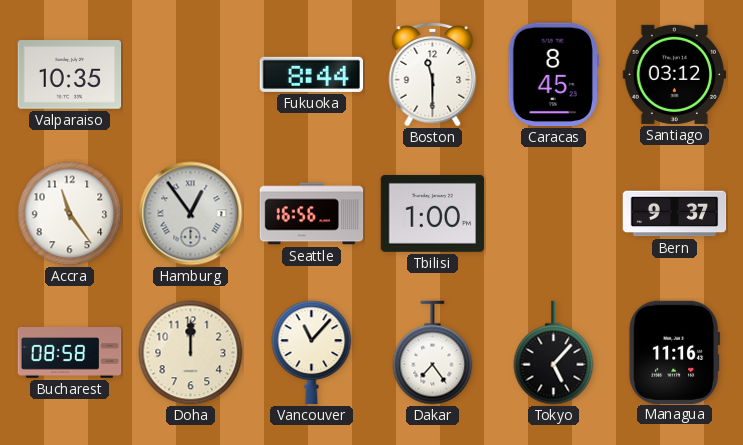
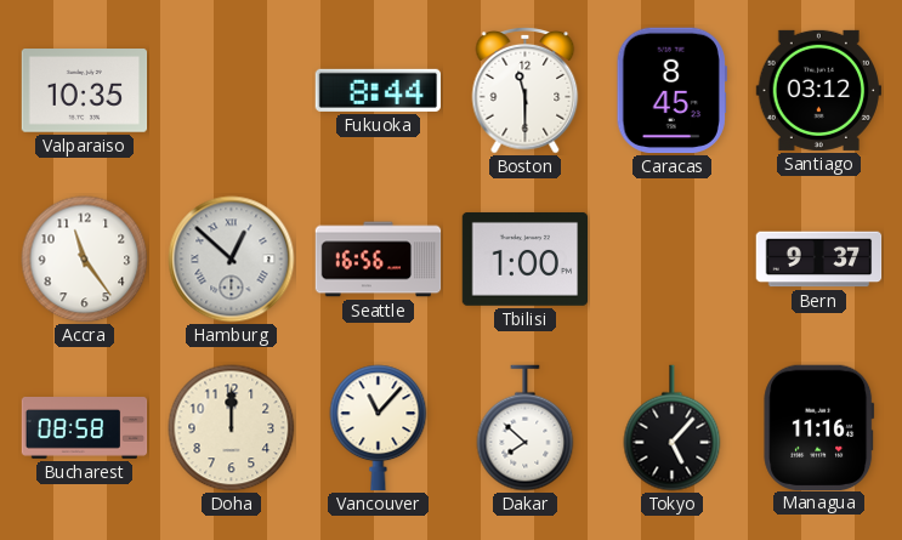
Hamburg: 12:54 -> 12:52 (232, 260)
Dakar: 7:24 -> 7:52 (526, 428)
